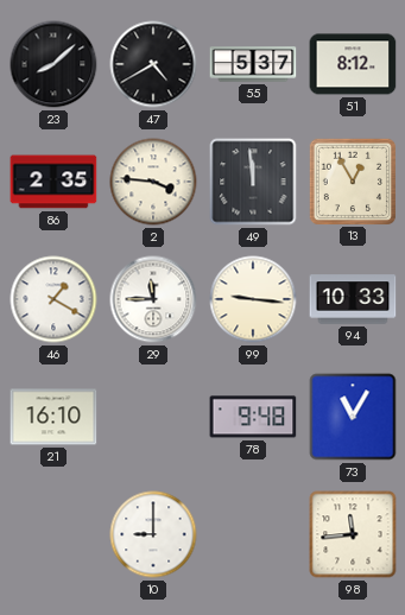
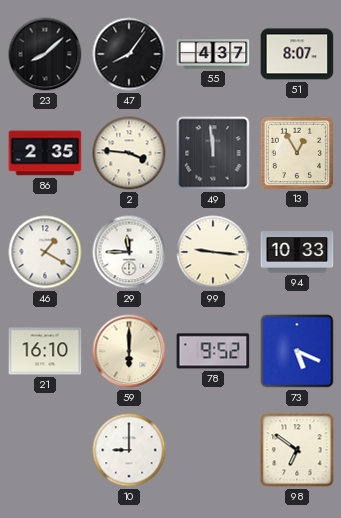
47: 4:40 -> 8:06 (129, 54)
55: 5:37 -> 4:37 (213, 54)
51: 8:12 -> 8:07 (297, 54)
59: none -> 6:00 (129, 351)
78: 9:48 -> 9:52 (213, 351)
73: 11:05 -> 5:19 (297, 351)
98: 11:44 -> 6:51 (297, 450)
